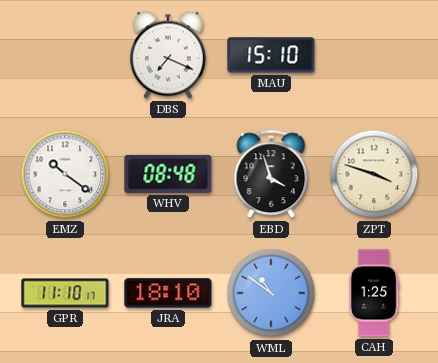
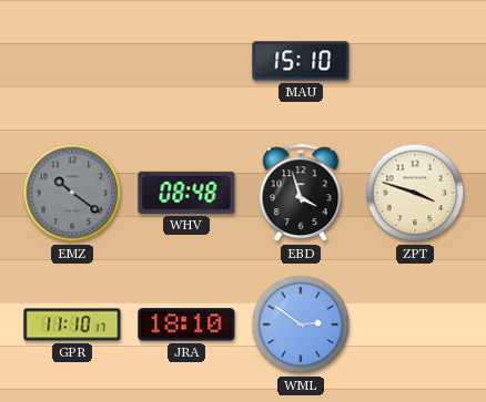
DBS: 7:19 -> none (168, 55)
EMZ dial: white -> grey (72, 193)
WML: 10:51 -> 2:51 (301, 324)
CAH: 1:25 -> none (374, 293)
